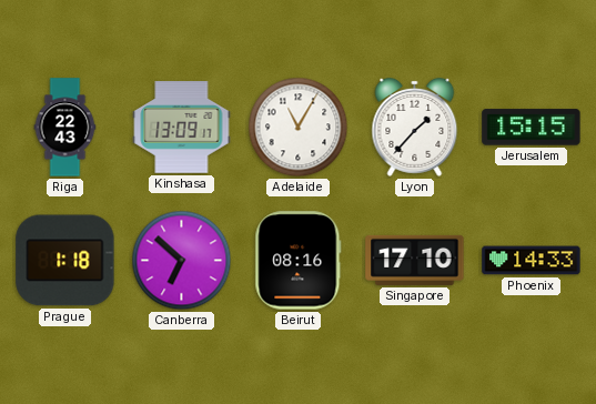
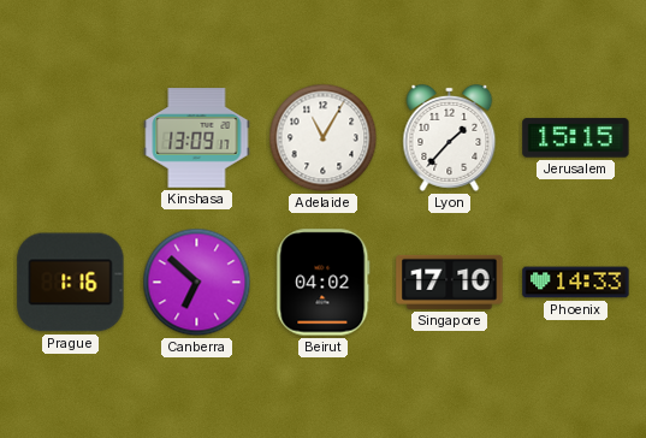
Riga: 22:43 -> none (65, 128)
Prague: 1:18 -> 1:16 (71, 283)
Beirut: 08:16 -> 04:02 (324, 283)
